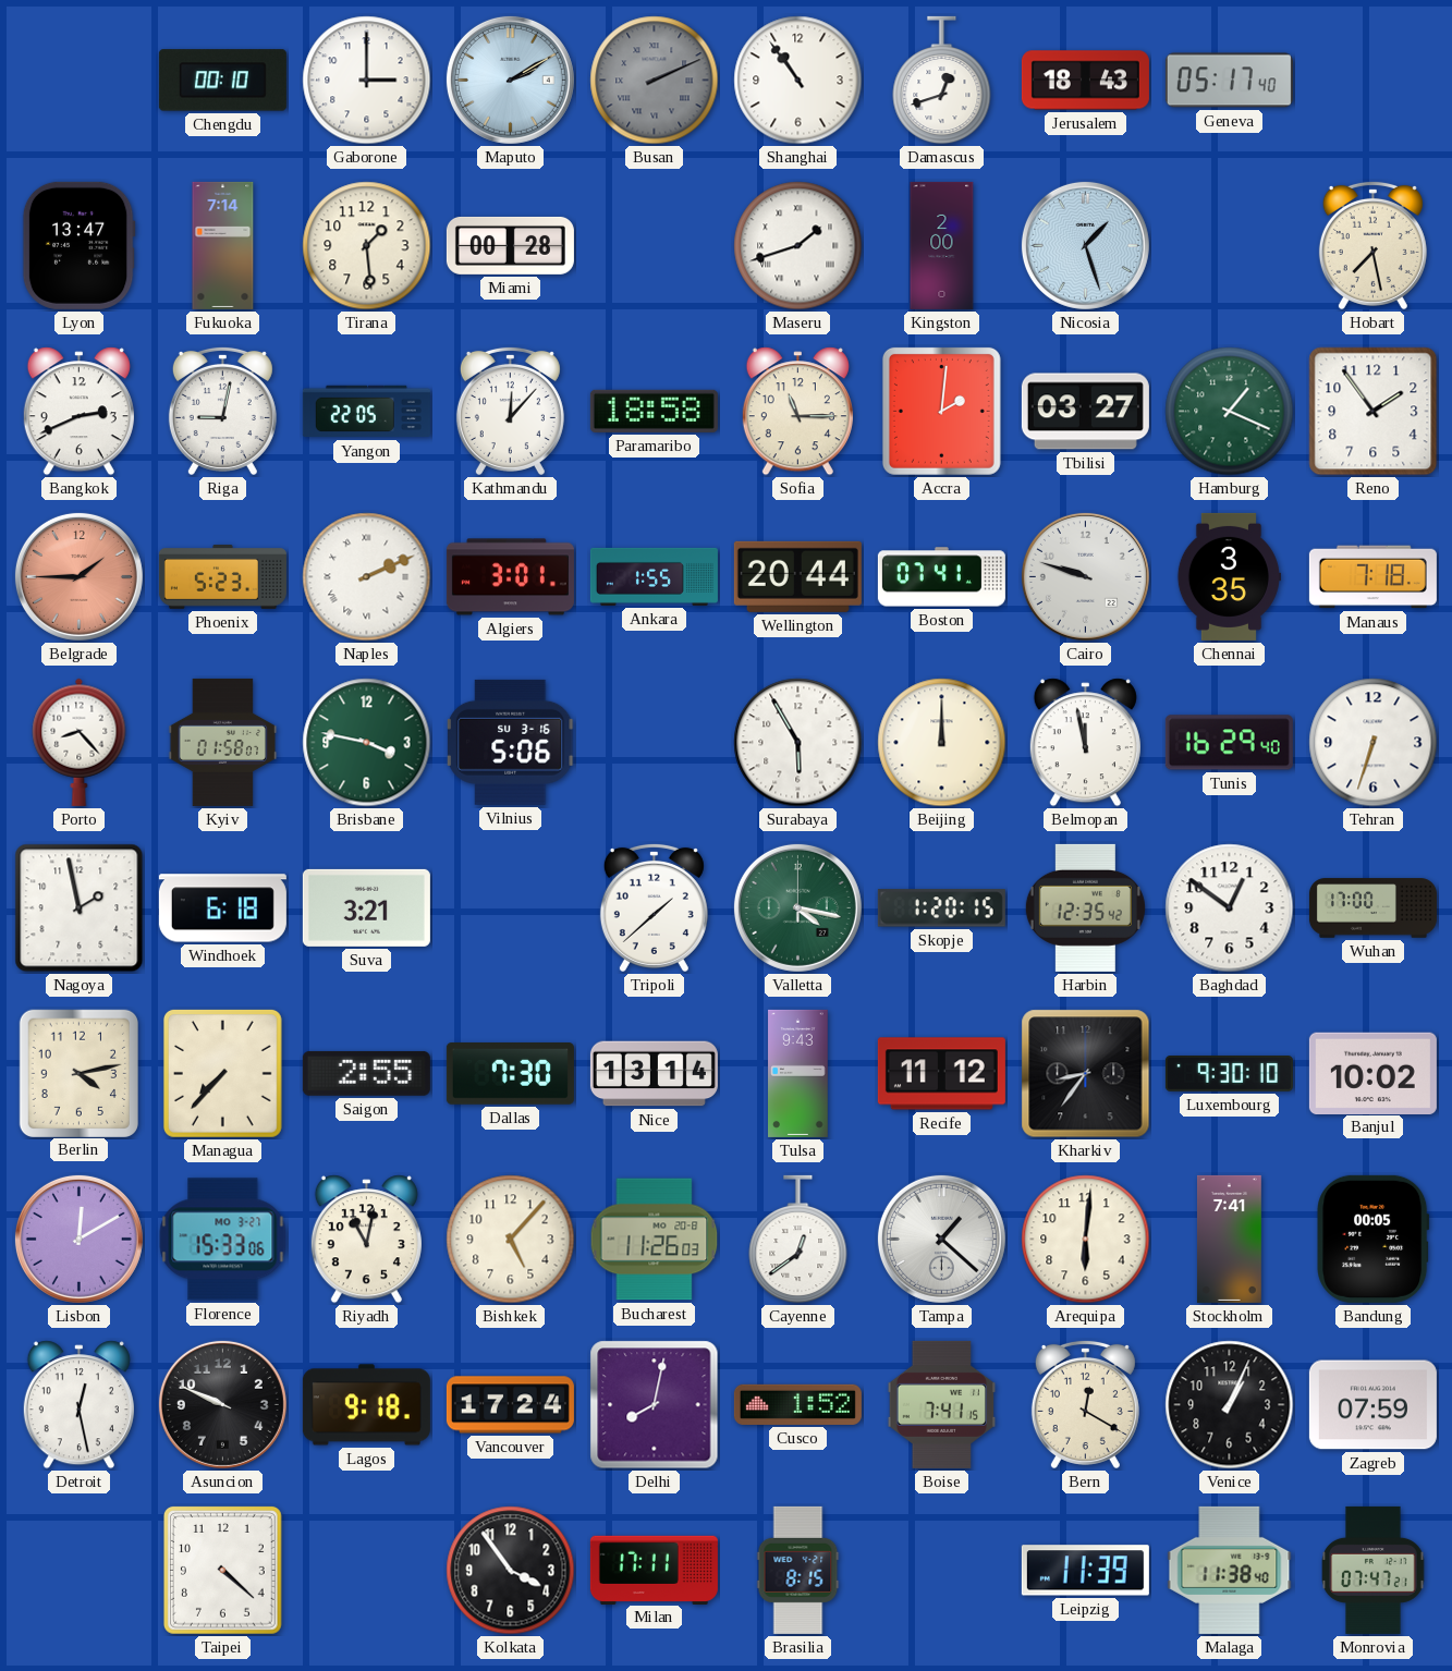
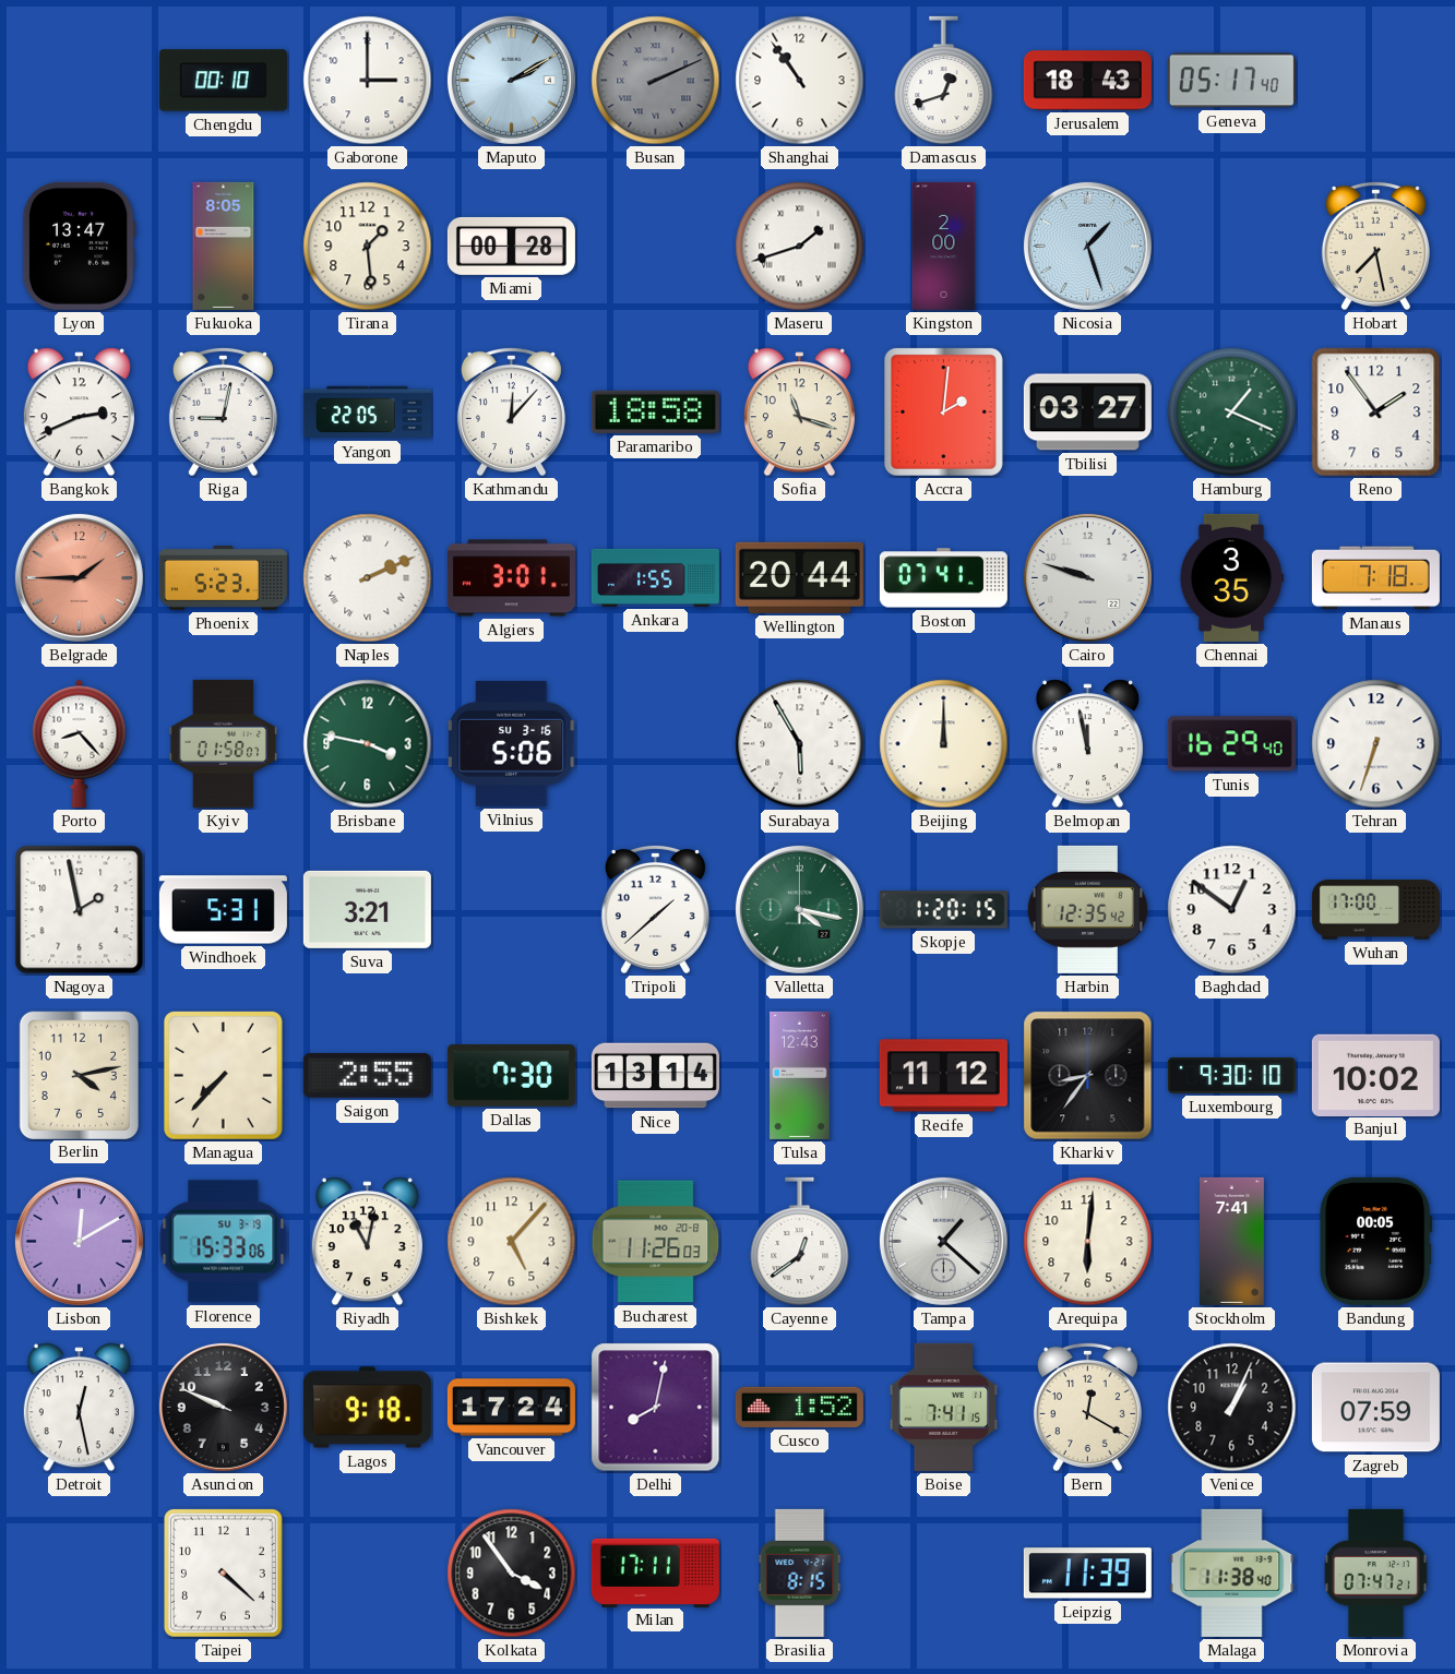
Fukuoka: 7:14 -> 8:05 (224, 246)
Sofia: 11:15 -> 11:18 (799, 412)
Windhoek: 6:18 -> 5:31 (223, 910)
Tulsa: 9:43 -> 12:43 (800, 1075)
Florence date: MO 3-27 -> SU 3-19 (224, 1242)
